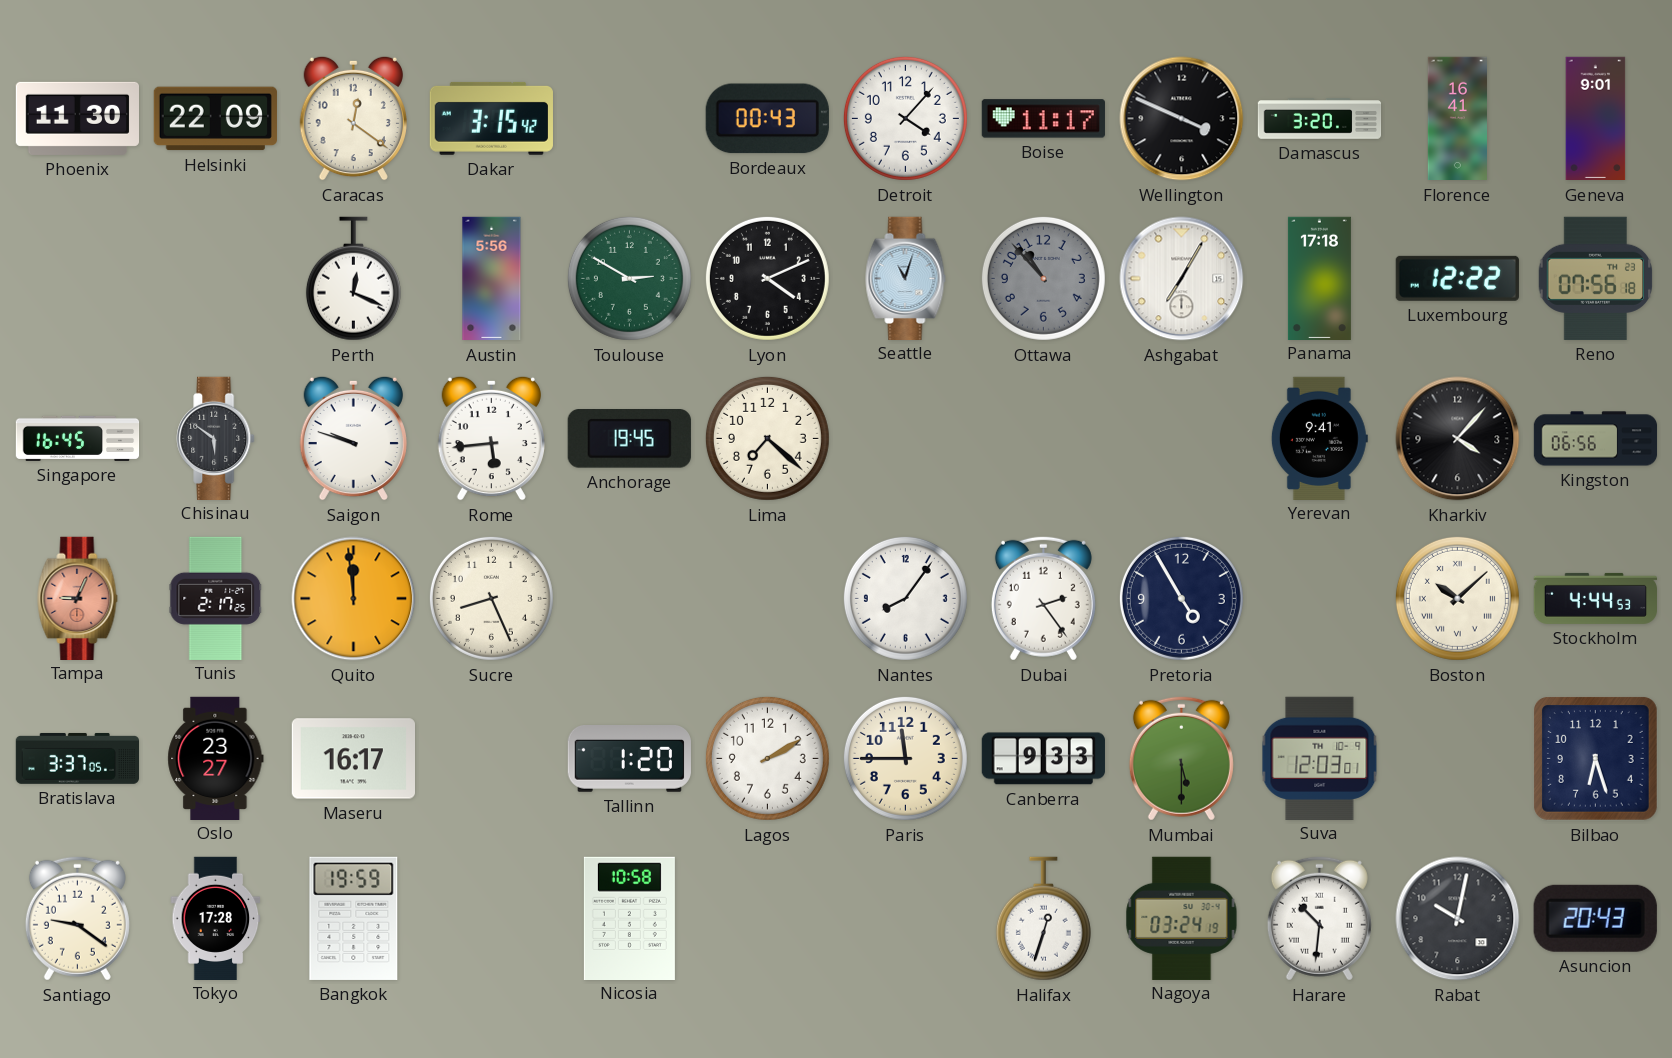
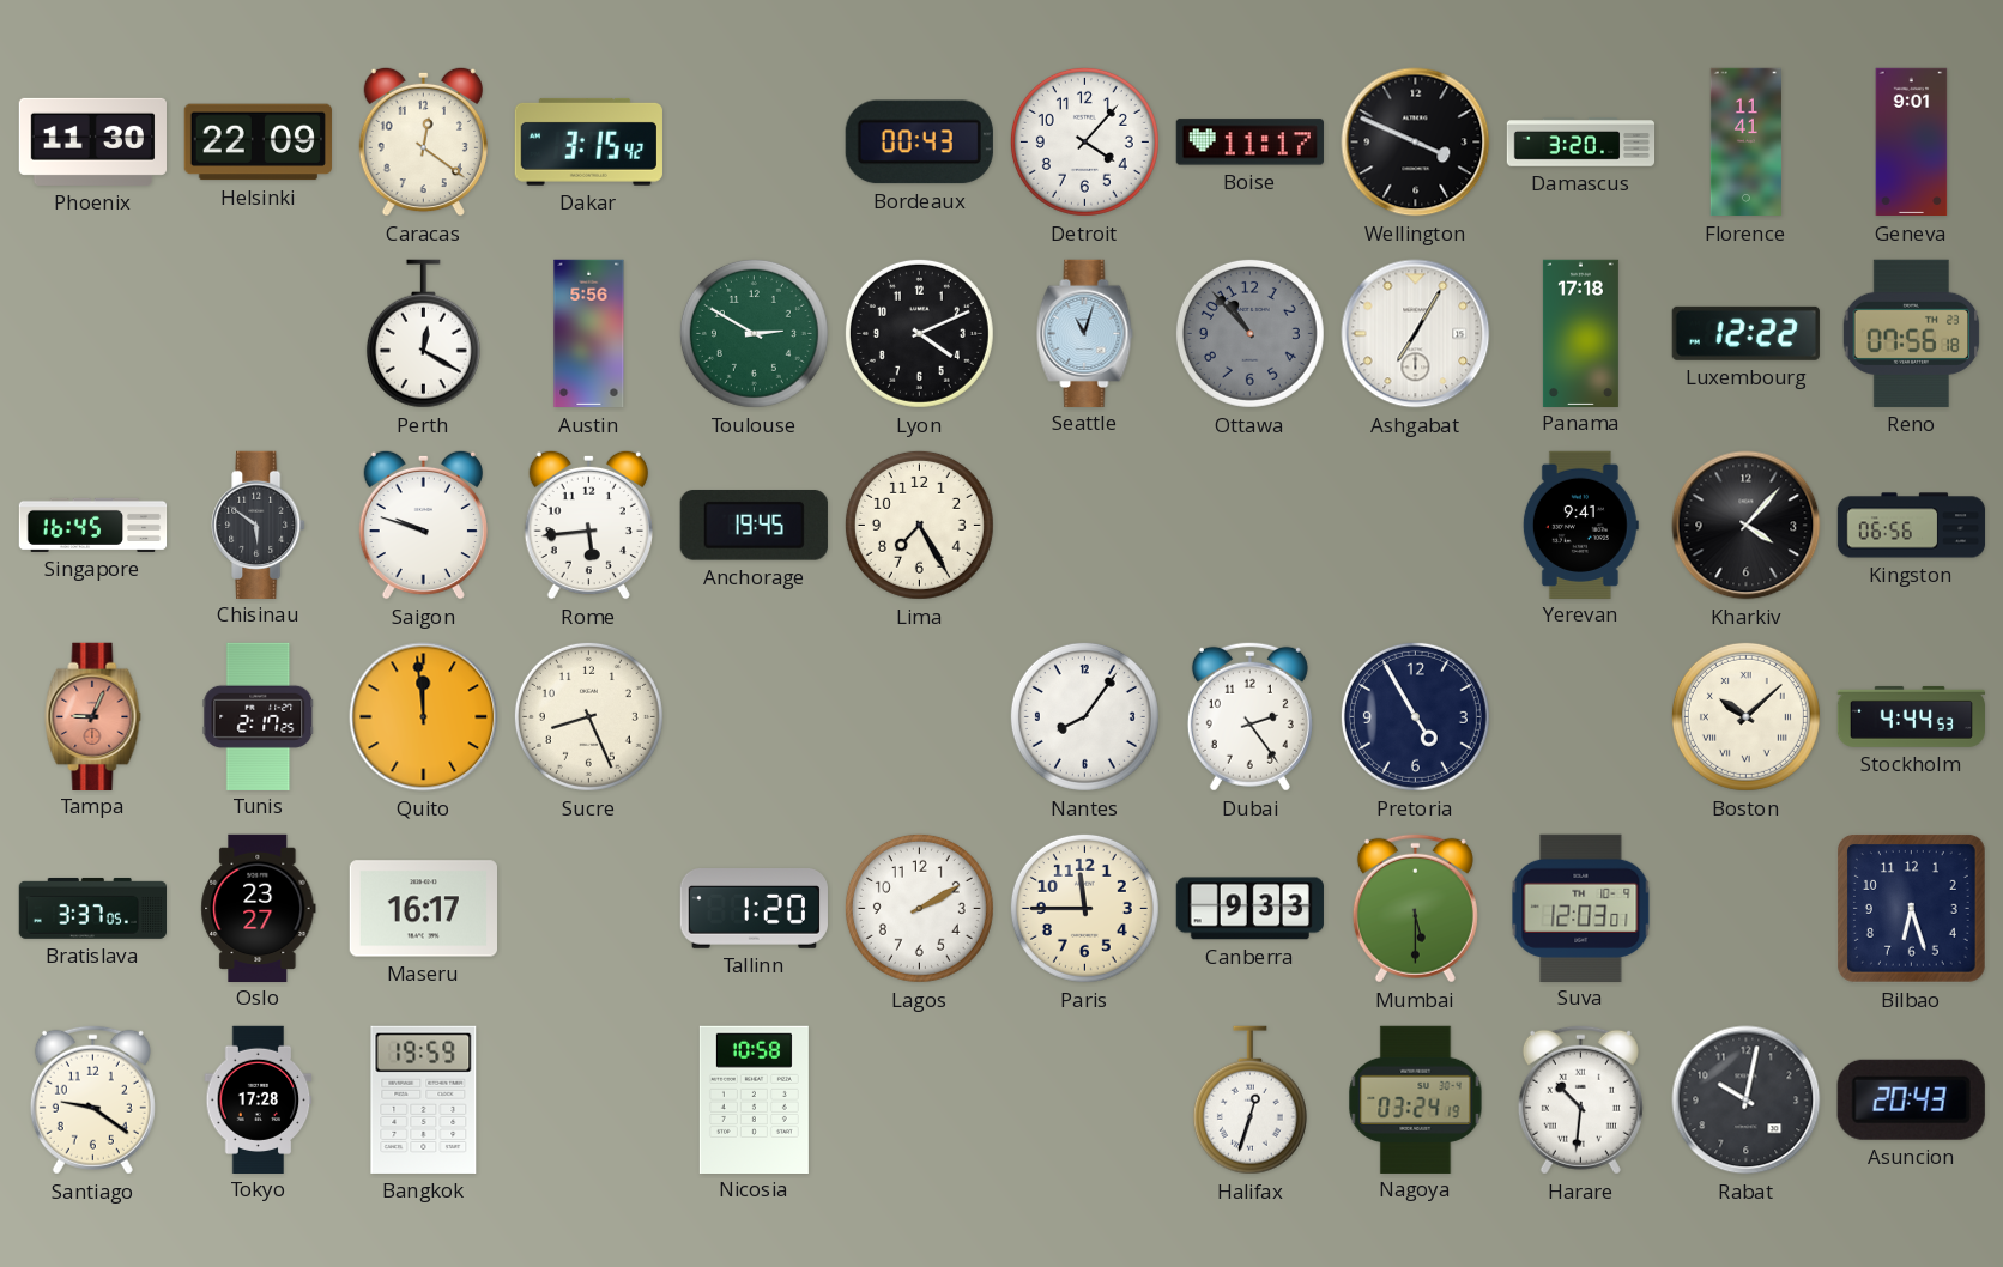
Florence: 16:41 -> 11:41 (1745, 143)
Perth: 12:19 -> 12:20 (423, 334)
Lima: 7:22 -> 7:25 (919, 525)
